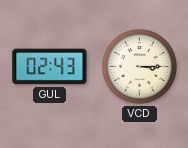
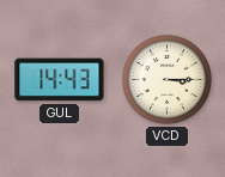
GUL: 02:43 -> 14:43 (60, 80)
